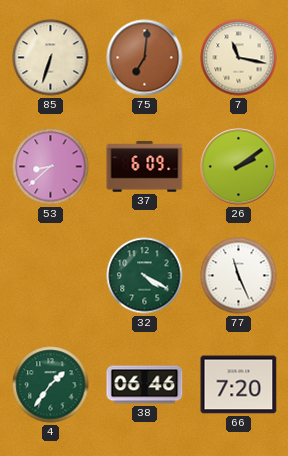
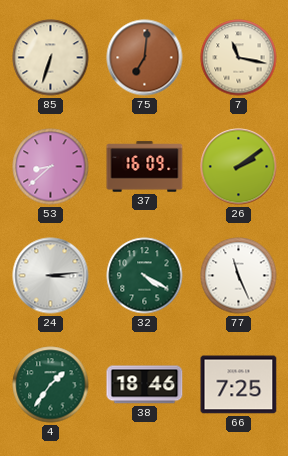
37: 6:09 -> 16:09 (145, 167)
24: none -> 3:14 (51, 276)
38: 06:46 -> 18:46 (145, 385)
66: 7:20 -> 7:25 (239, 385)
